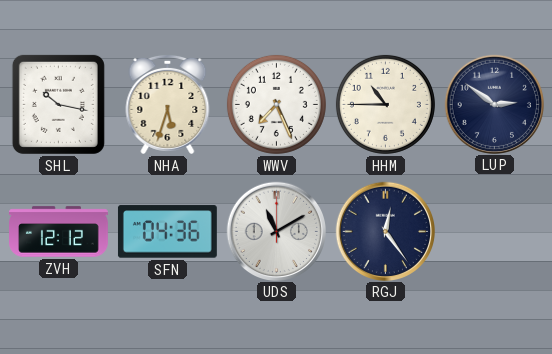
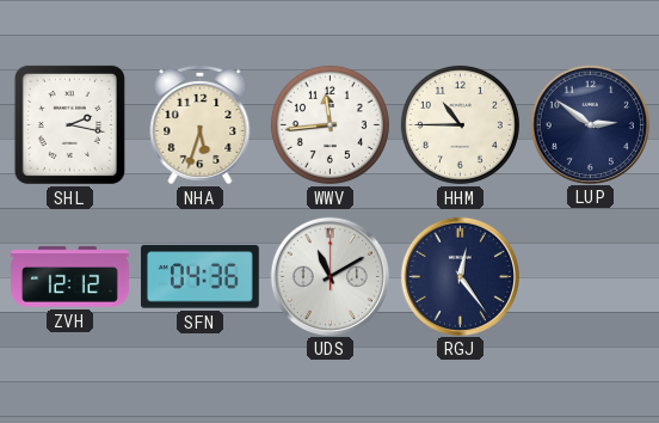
SHL: 10:17 -> 2:17 (69, 124)
WWV: 7:26 -> 11:44 (329, 124)
